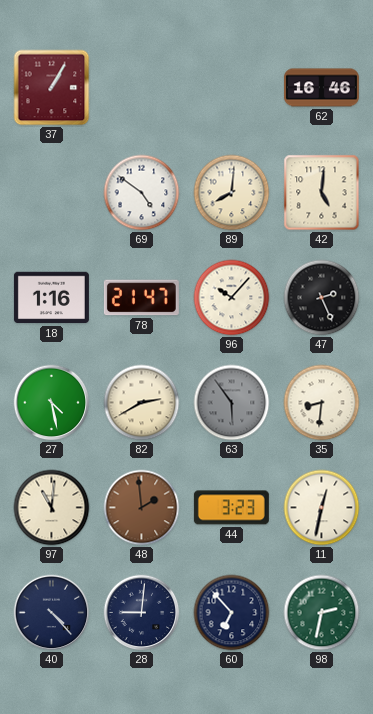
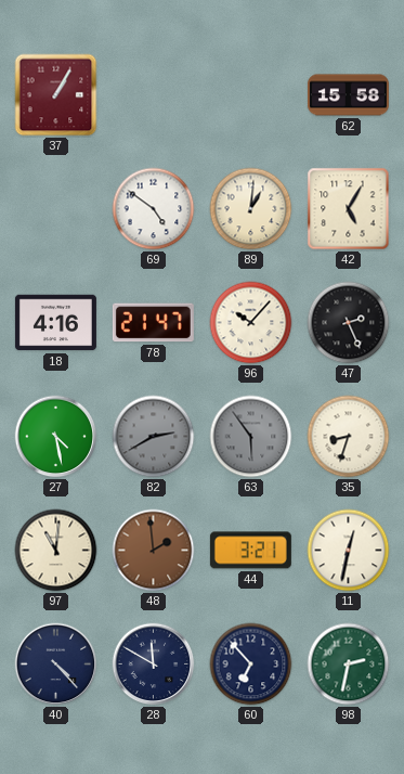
62: 16:46 -> 15:58 (348, 95)
89: 8:01 -> 1:01 (251, 209)
42: 5:01 -> 5:05 (349, 209)
18: 1:16 -> 4:16 (55, 323)
82 dial: cream -> grey (154, 437)
35: 8:31 -> 8:33 (349, 437)
44: 3:23 -> 3:21 (250, 551)
28: 9:01 -> 11:50 (154, 665)
